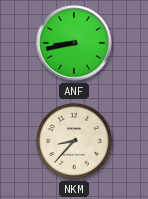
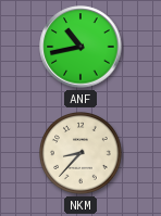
ANF: 8:43 -> 10:43 (81, 47)
